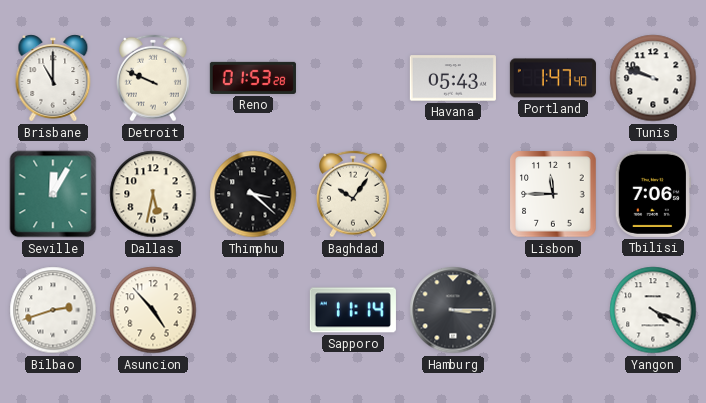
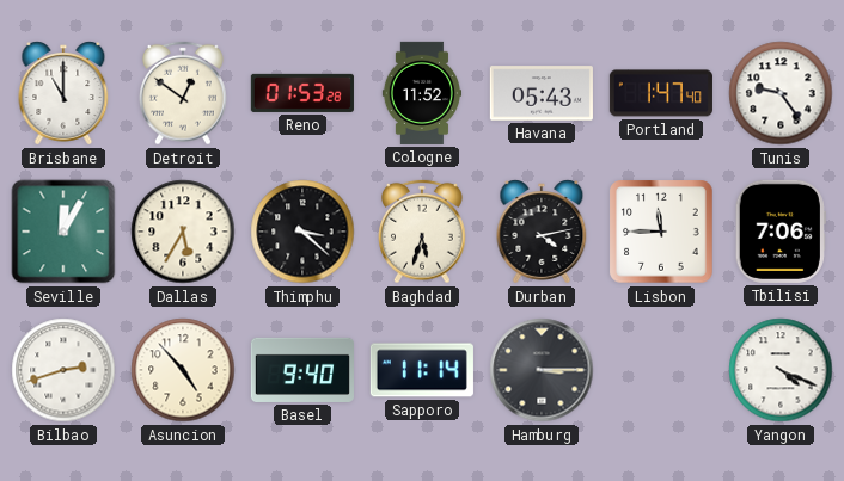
Detroit: 9:49 -> 12:51 (184, 93)
Cologne: none -> 11:52 (421, 93)
Tunis: 9:48 -> 9:24 (781, 93)
Dallas: 5:32 -> 5:35 (183, 232)
Baghdad: 10:06 -> 5:33 (423, 232)
Durban: none -> 4:13 (542, 232)
Basel: none -> 9:40 (302, 370)
